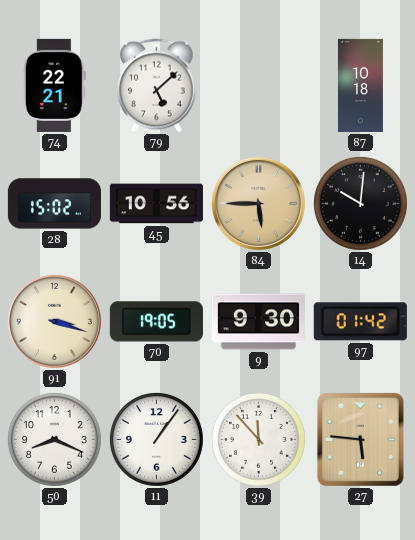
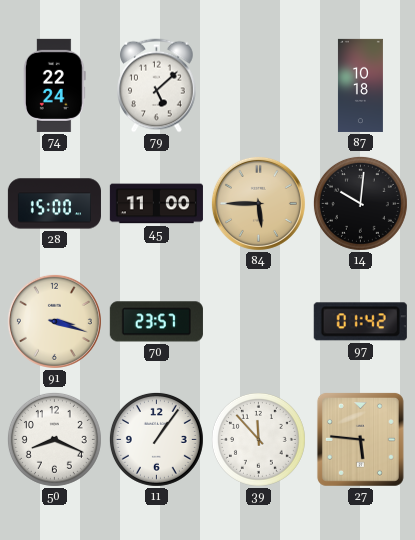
74: 22:21 -> 22:24 (54, 85)
28: 15:02 -> 15:00 (54, 204)
45: 10:56 -> 11:00 (156, 204)
70: 19:05 -> 23:57 (156, 322)
9: 9:30 -> none (258, 322)
